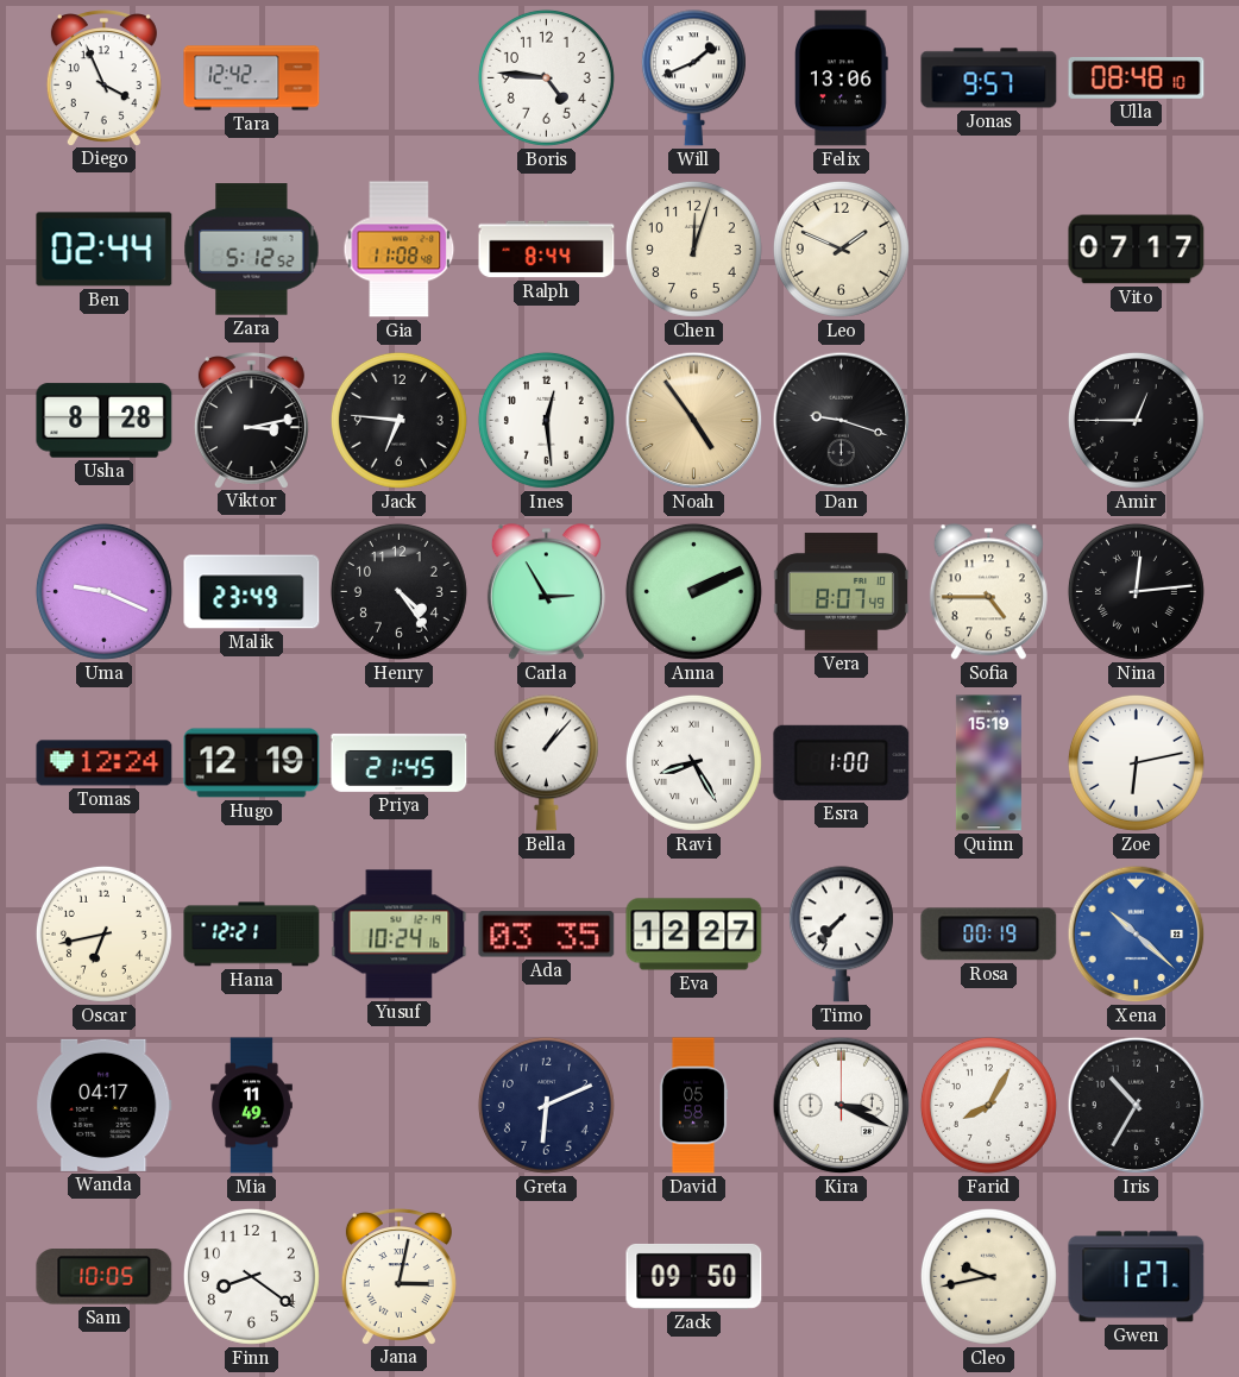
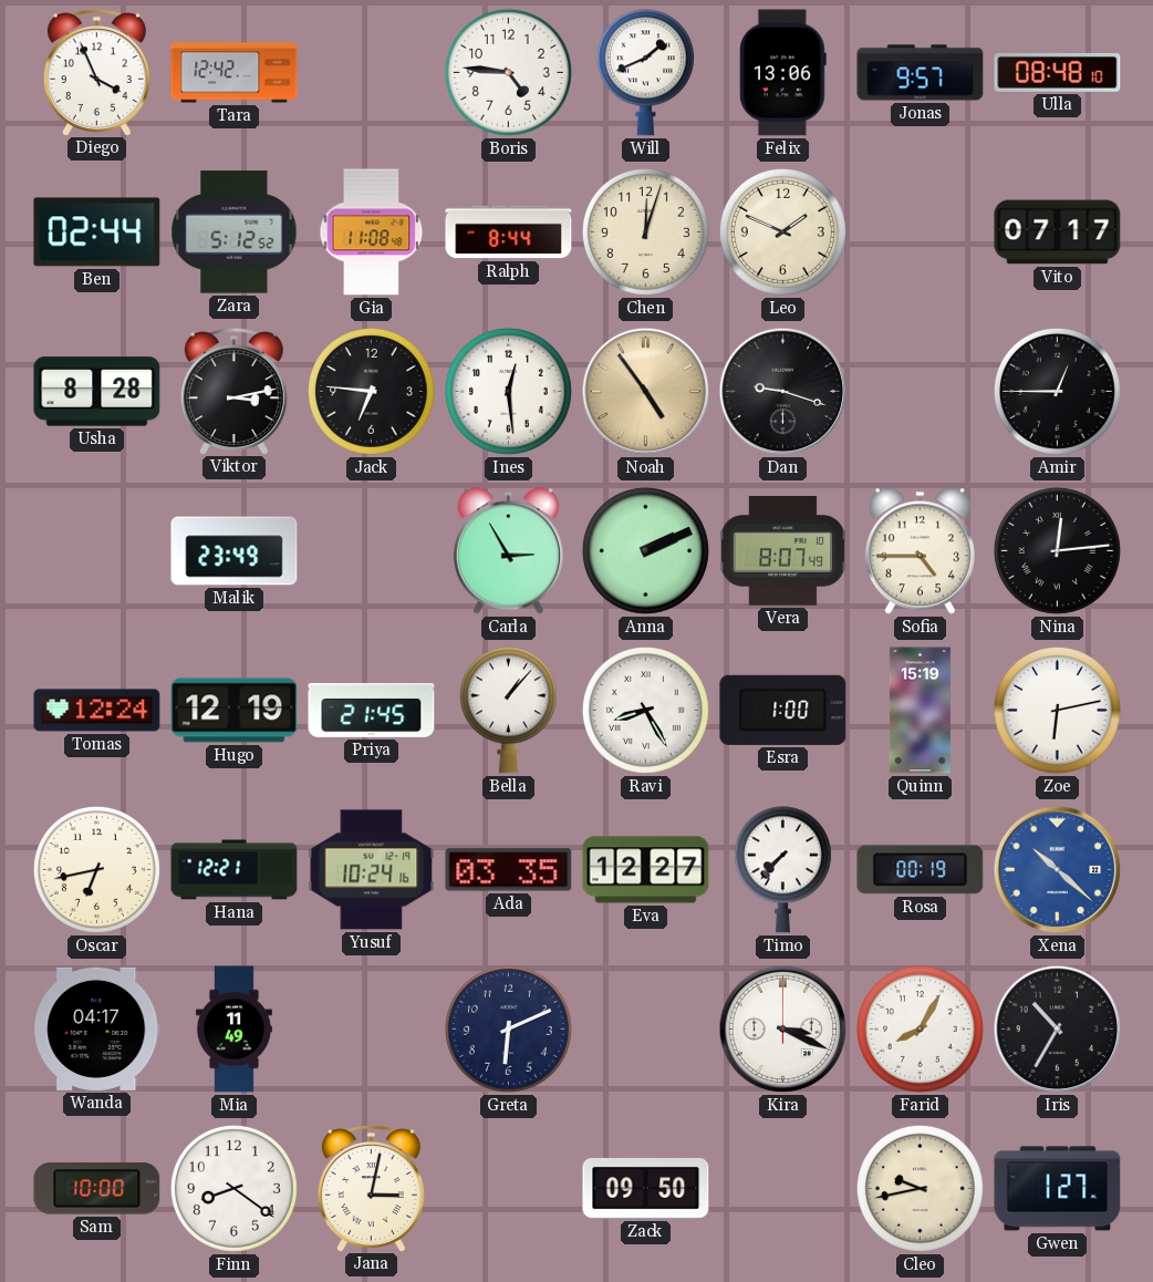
Uma: 9:19 -> none (103, 591)
Henry: 4:24 -> none (398, 591)
David: 05:58 -> none (693, 1106)
Sam: 10:05 -> 10:00 (97, 1189)
